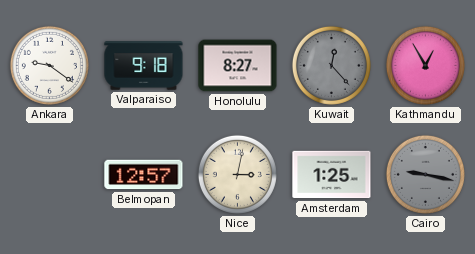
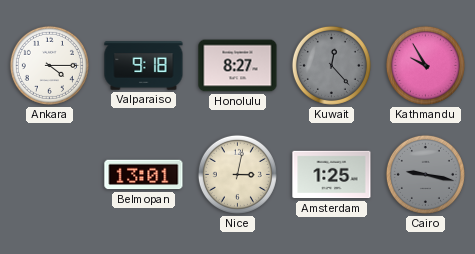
Ankara: 9:21 -> 4:15 (49, 65)
Kathmandu: 12:55 -> 9:55 (425, 65)
Belmopan: 12:57 -> 13:01 (144, 175)
